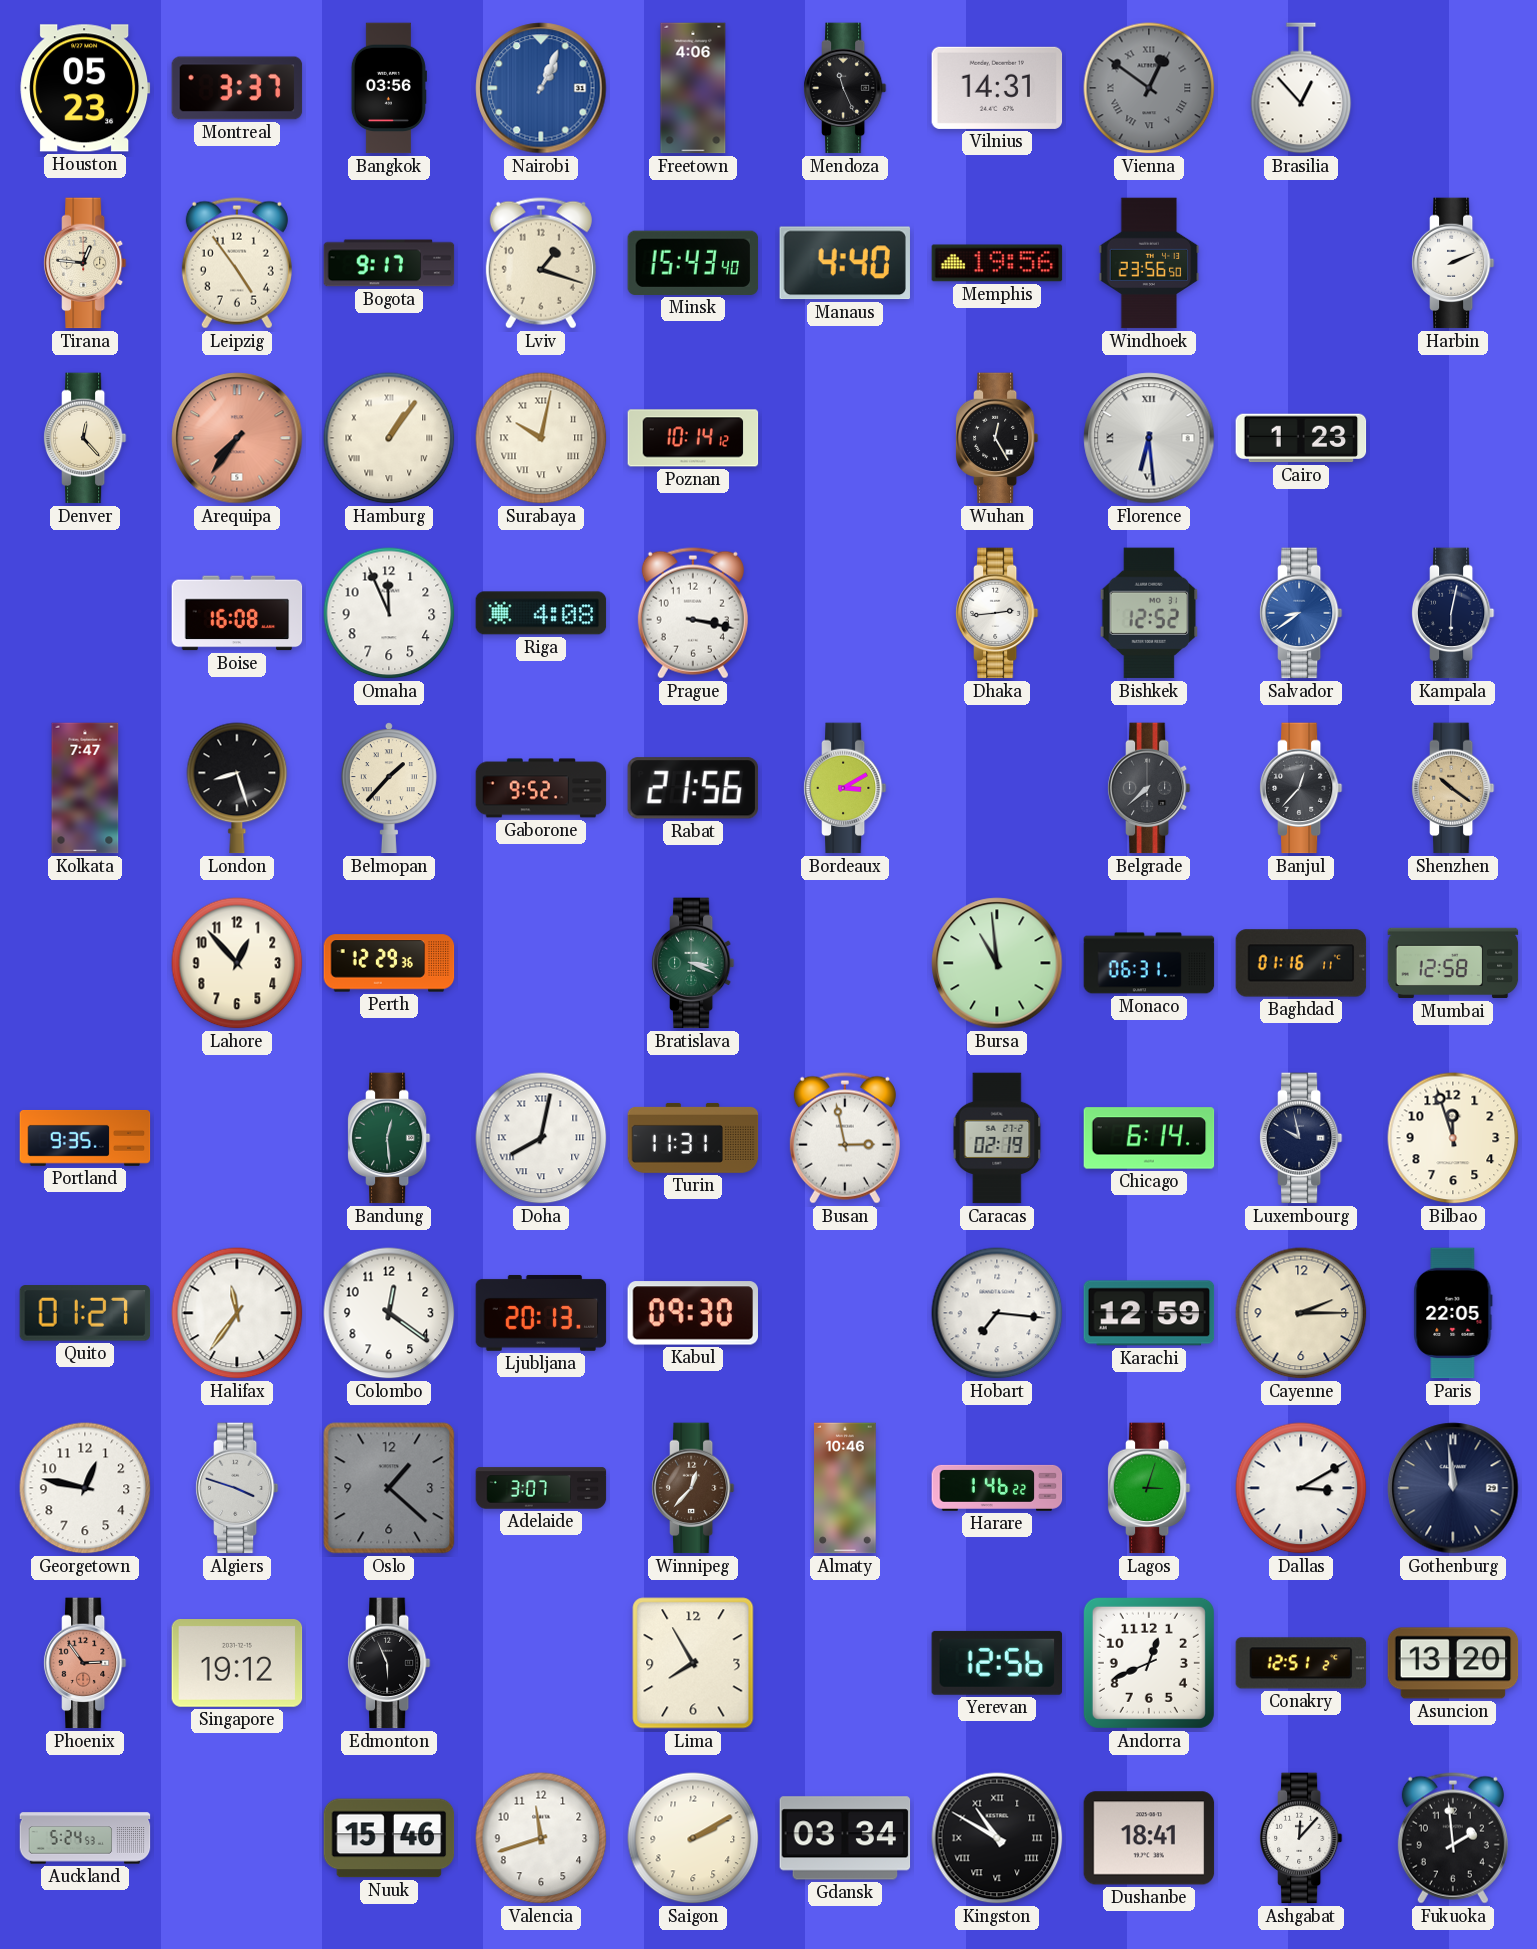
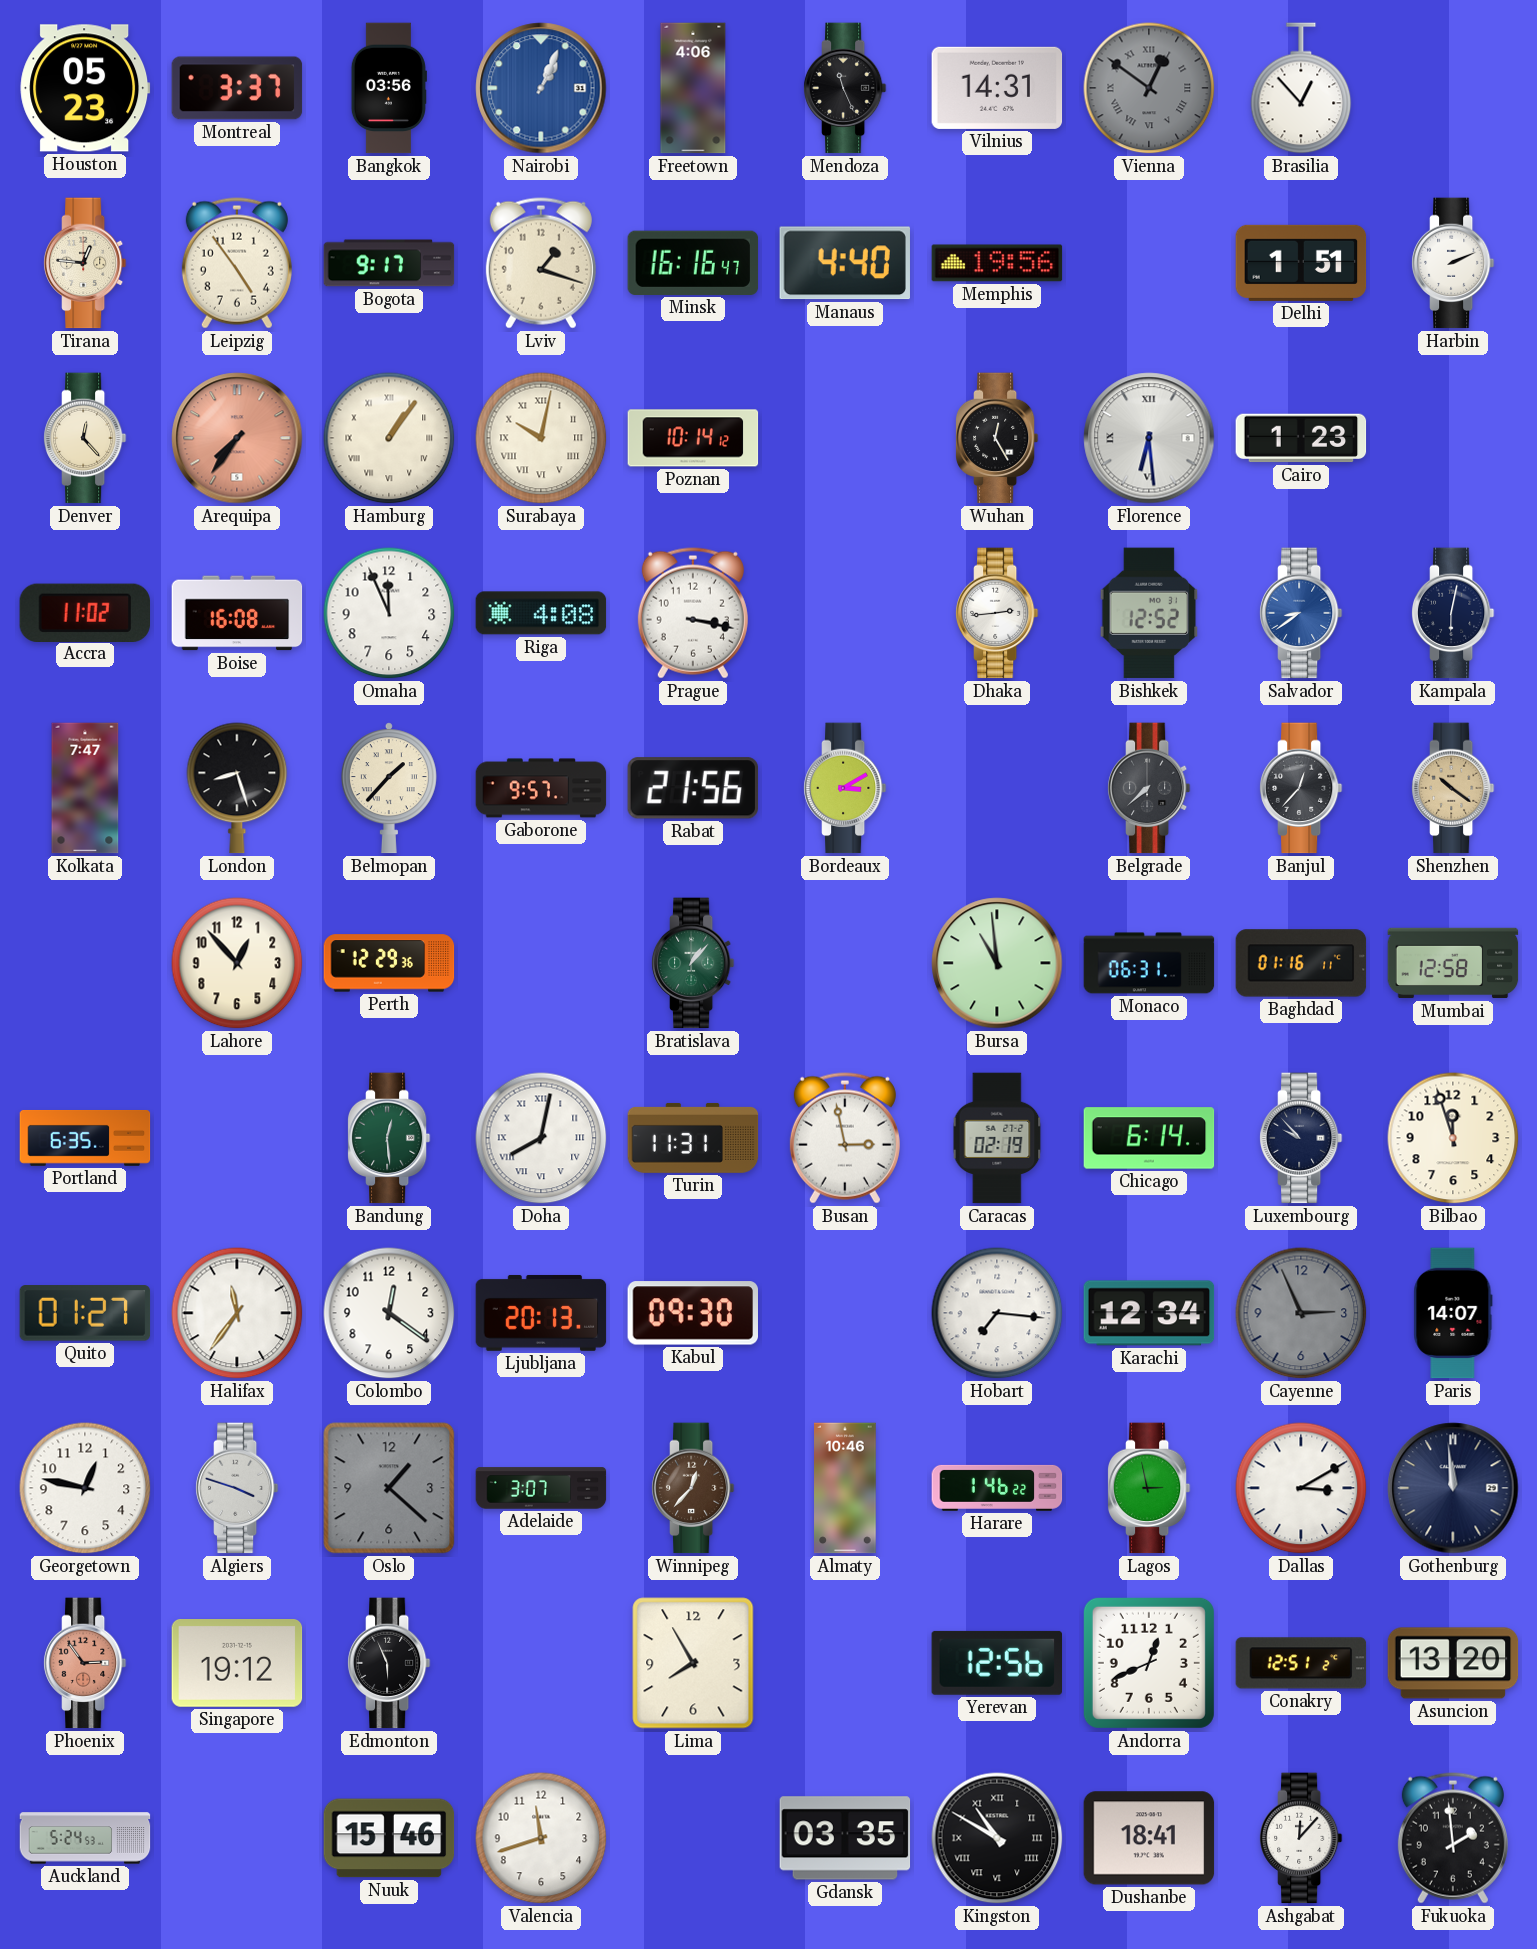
Minsk: 15:43 -> 16:16 (693, 263)
Windhoek: 23:56 -> none (1149, 263)
Delhi: none -> 1:51 (1301, 263)
Accra: none -> 11:02 (84, 612)
Gaborone: 9:52 -> 9:57 (541, 788)
Bratislava: 3:19 -> 1:07 (693, 963)
Portland: 9:35 -> 6:35 (85, 1138)
Luxembourg: 9:58 -> 9:53 (1301, 1138)
Karachi: 12:59 -> 12:34 (1149, 1313)
Cayenne: 2:15 -> 2:56 (1301, 1313)
Cayenne dial: cream -> grey (1301, 1313)
Paris: 22:05 -> 14:07 (1453, 1313)
Lagos: 3:03 -> 2:58 (1149, 1488)
Saigon: 2:10 -> none (693, 1838)
Gdansk: 03:34 -> 03:35 (845, 1838)
